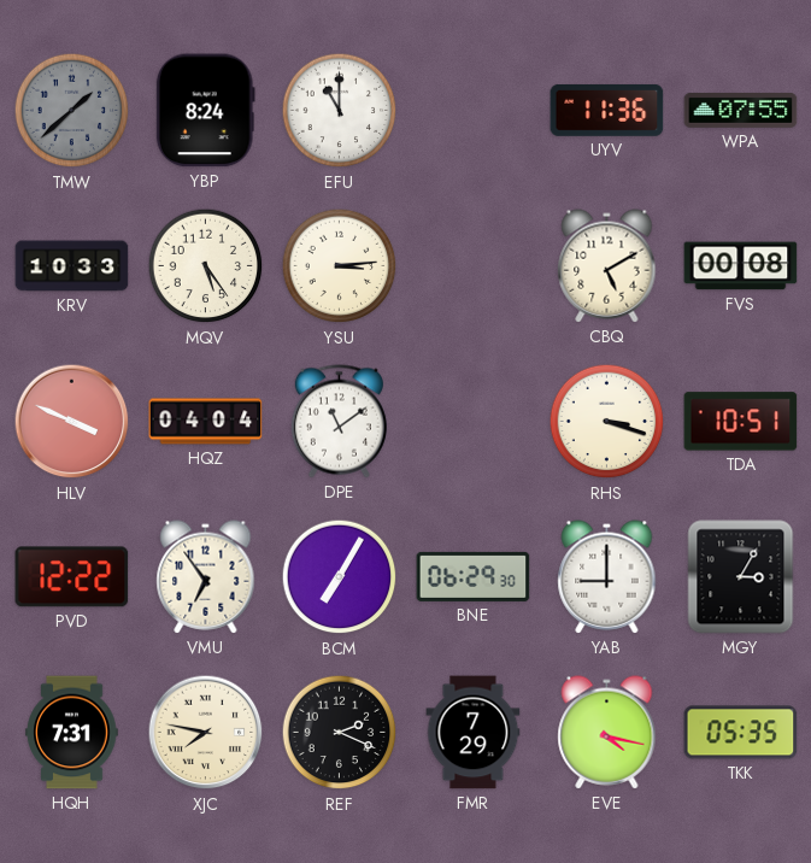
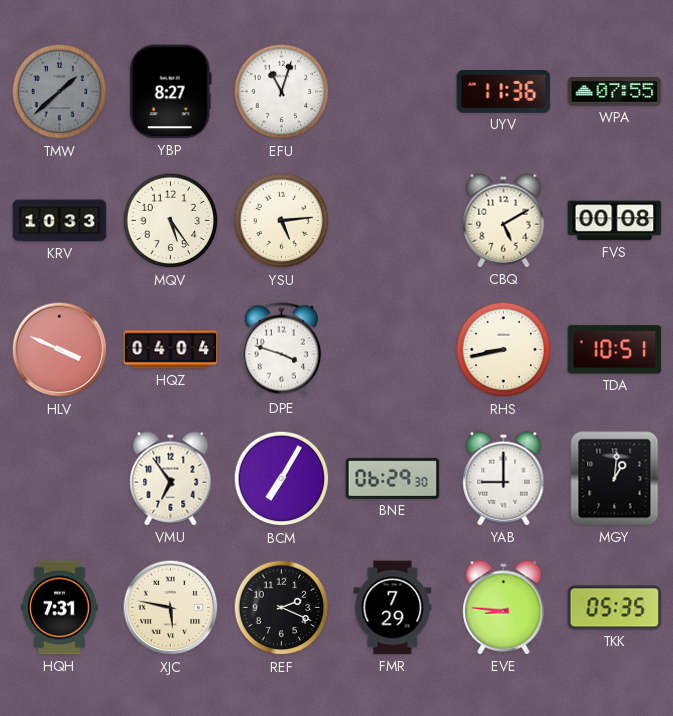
YBP: 8:24 -> 8:27 (170, 92)
EFU: 11:00 -> 11:03 (282, 92)
YSU: 3:14 -> 5:14 (282, 221)
DPE: 11:09 -> 3:48 (281, 350)
RHS: 3:18 -> 8:43 (504, 350)
PVD: 12:22 -> none (72, 577)
MGY: 3:05 -> 1:01 (615, 479)
XJC: 7:47 -> 5:47 (171, 608)
EVE: 4:17 -> 8:46 (504, 608)
